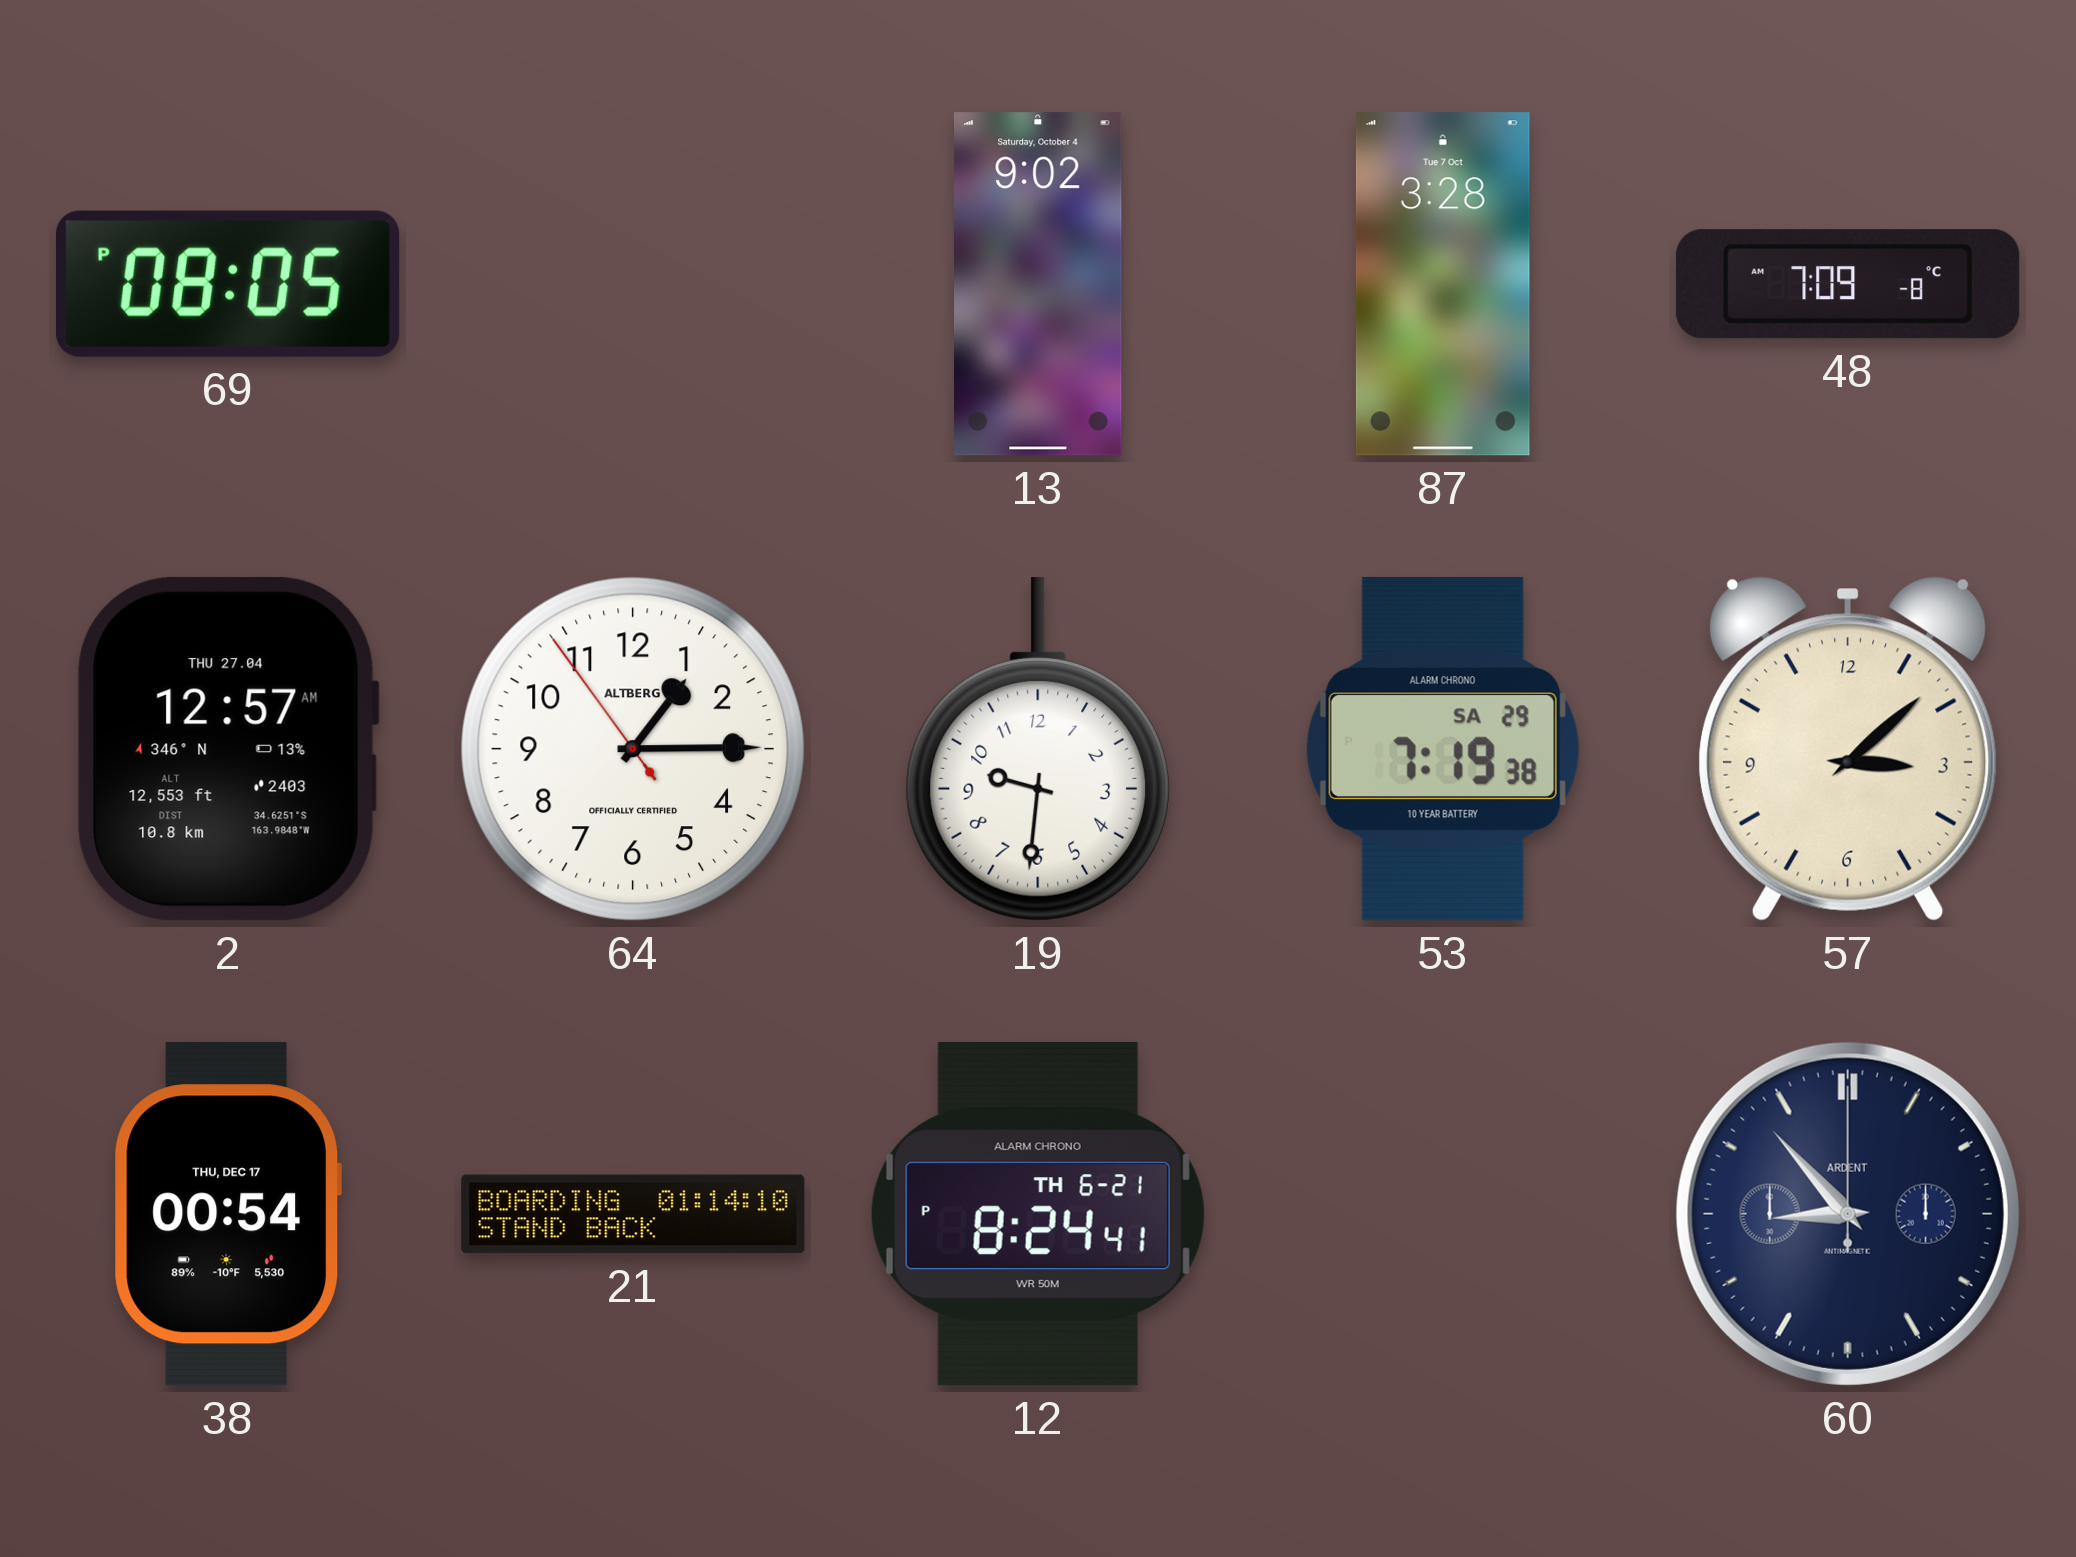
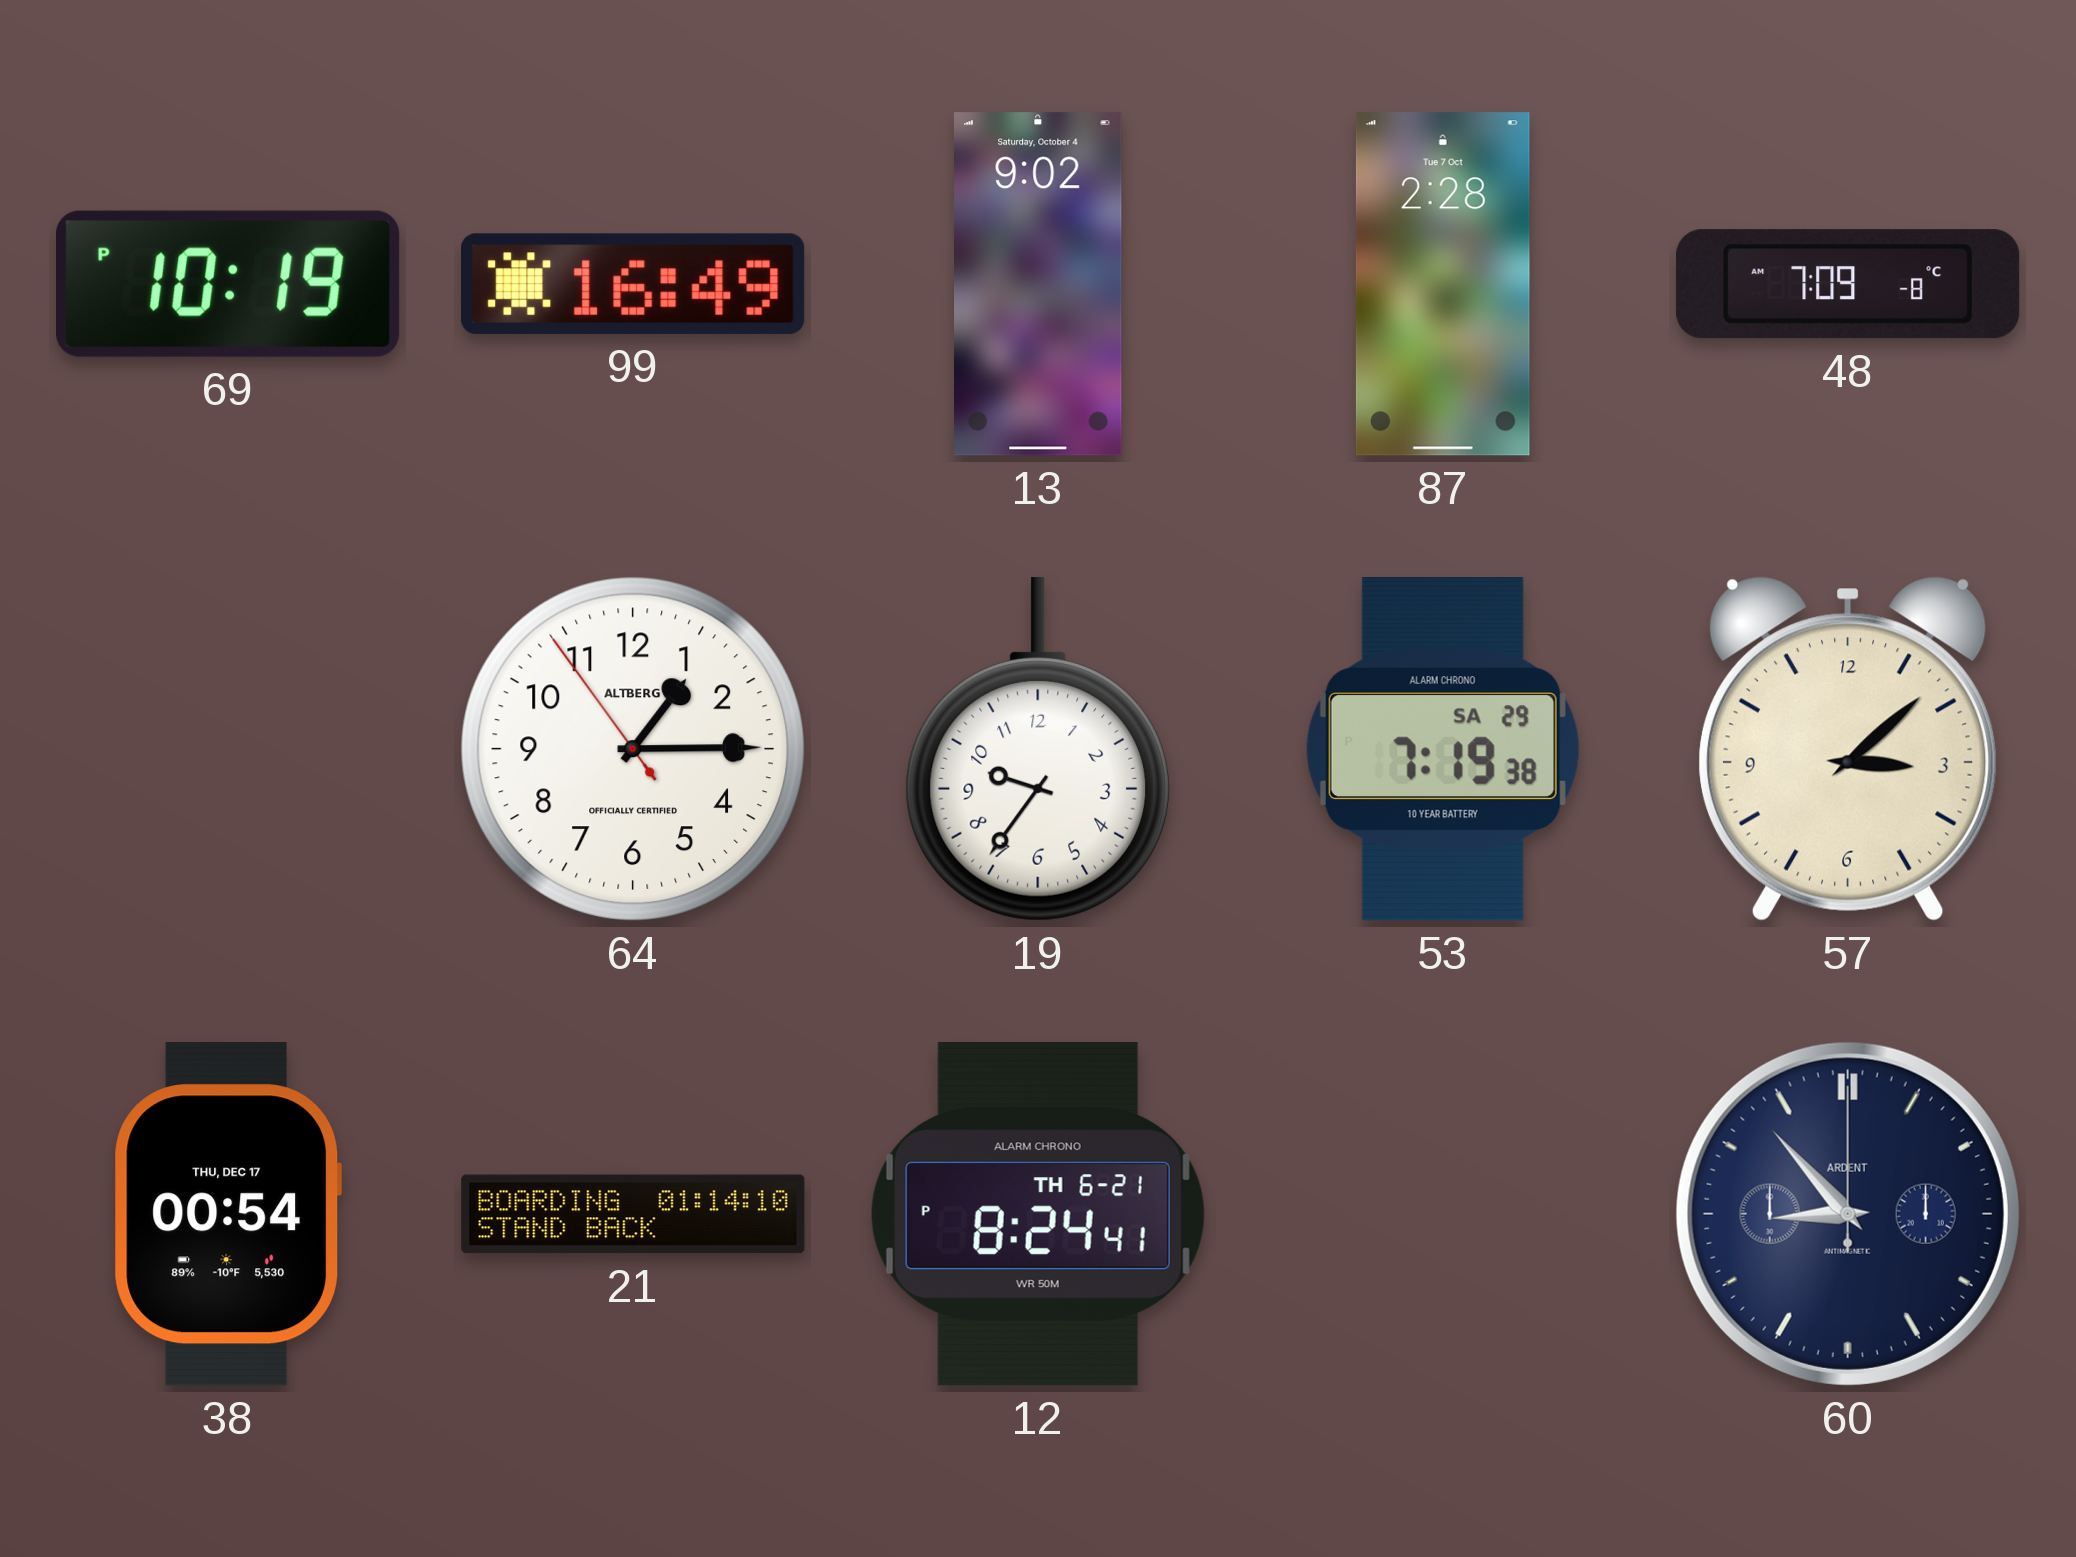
69: 08:05 -> 10:19 (229, 284)
99: none -> 16:49 (633, 284)
87: 3:28 -> 2:28 (1443, 284)
2: 12:57 -> none (228, 749)
19: 9:31 -> 9:36 (1038, 749)
